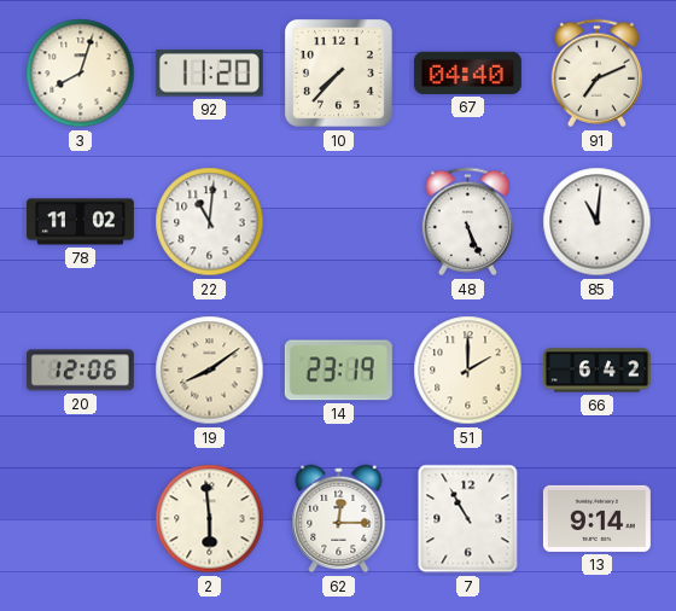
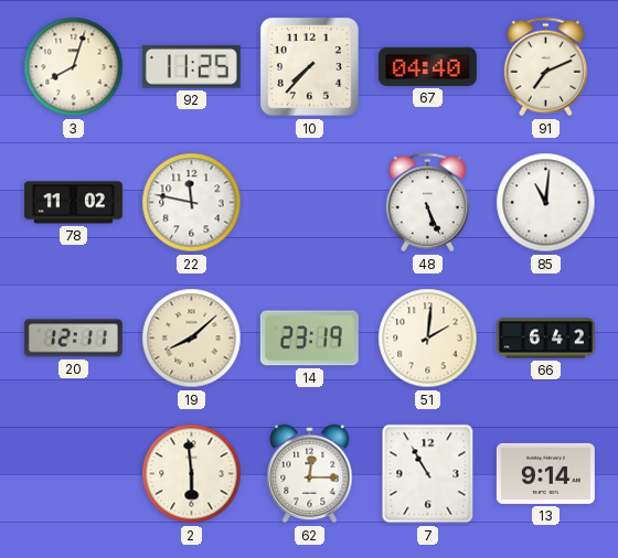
92: 11:20 -> 11:25 (191, 67)
22: 11:01 -> 11:47 (192, 203)
20: 12:06 -> 12:11 (73, 339)
19: 8:09 -> 8:08 (192, 339)
51: 2:00 -> 2:01 (428, 339)
